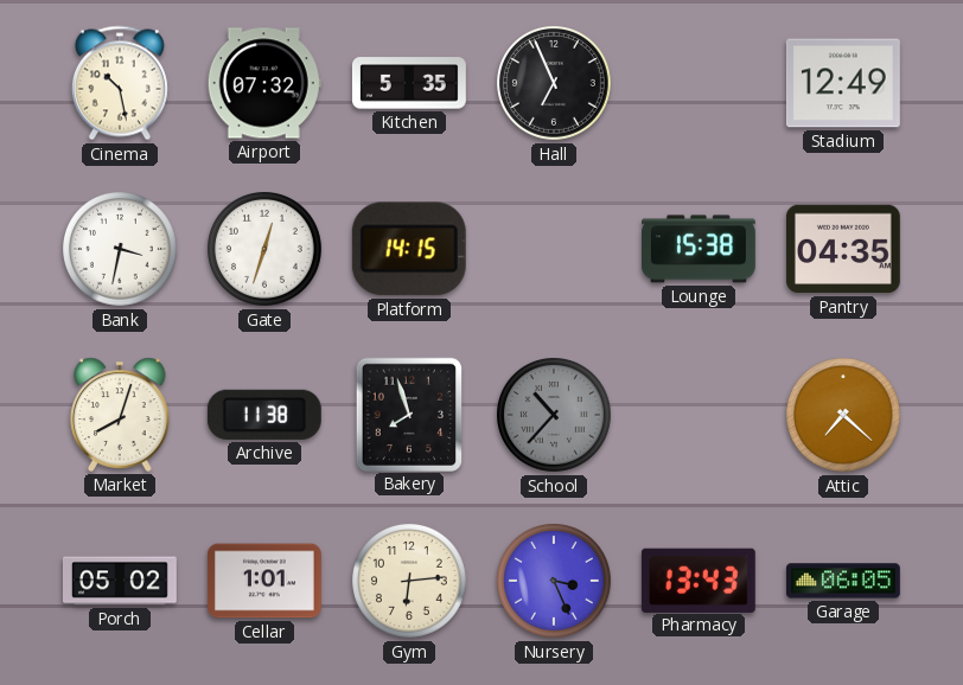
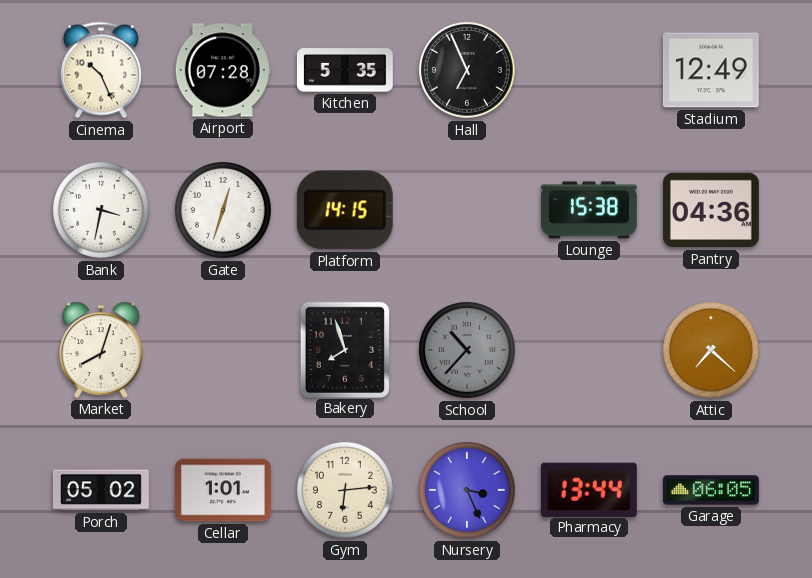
Cinema: 10:28 -> 10:26 (101, 70)
Airport: 07:32 -> 07:28 (223, 70)
Pantry: 04:35 -> 04:36 (711, 210)
Archive: 11:38 -> none (264, 415)
Pharmacy: 13:43 -> 13:44 (589, 489)
